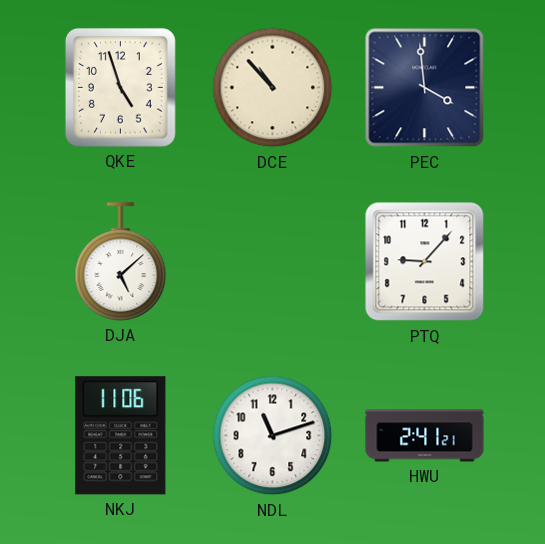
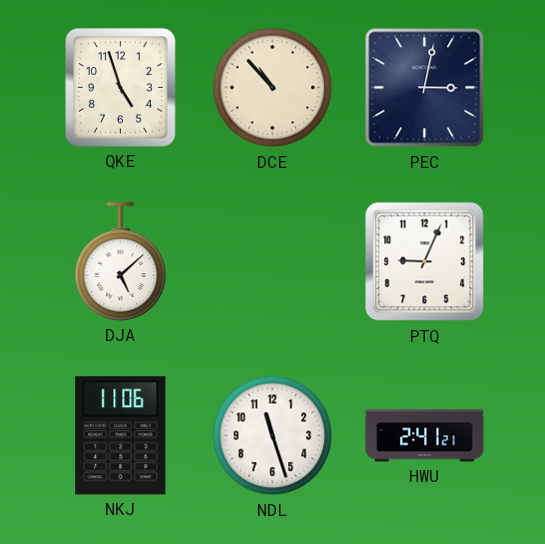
PEC: 3:59 -> 3:02 (425, 88)
PTQ: 9:07 -> 9:04 (425, 262)
NDL: 11:12 -> 11:27 (273, 436)
